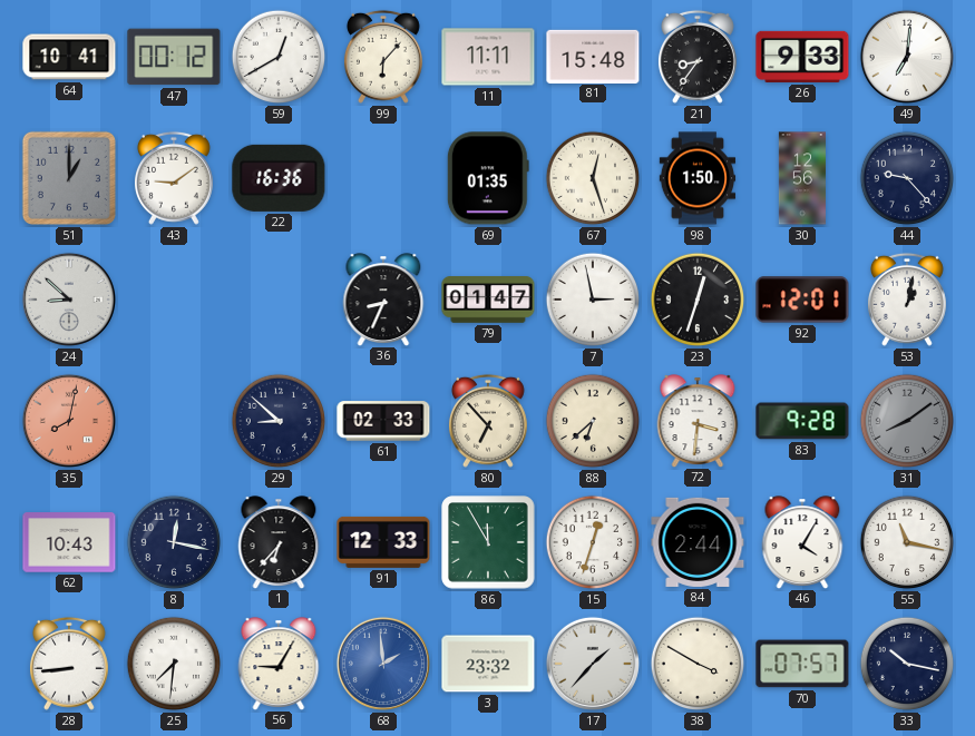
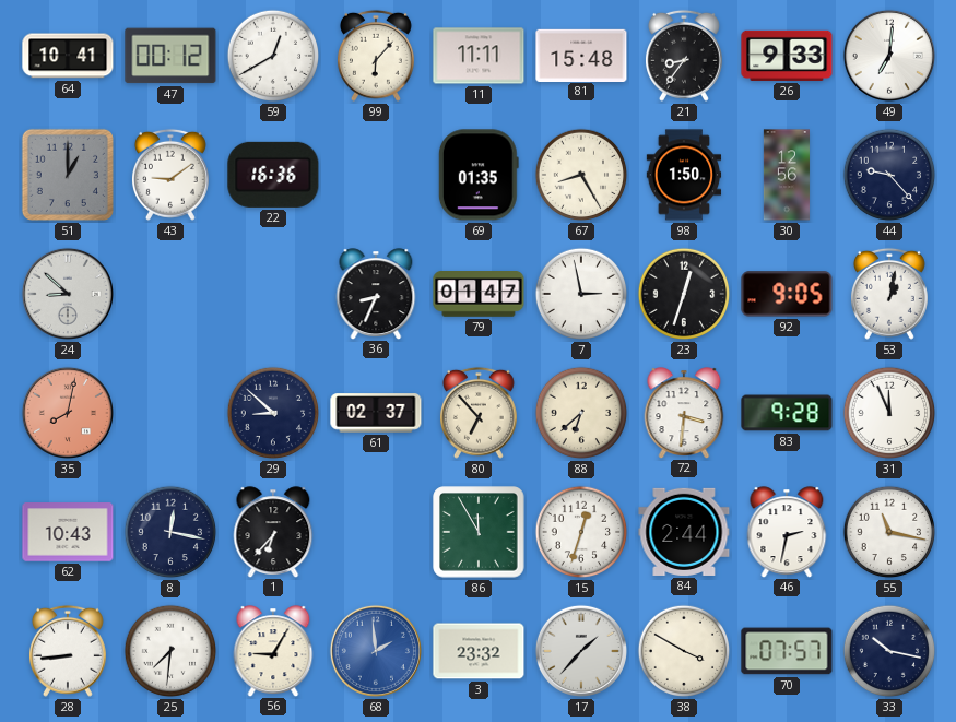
67: 12:27 -> 8:25 (581, 175)
92: 12:01 -> 9:05 (787, 294)
61: 02:33 -> 02:37 (376, 413)
31: 8:09 -> 11:56 (889, 413)
31 dial: grey -> white (889, 413)
91: 12:33 -> none (383, 542)
46: 4:05 -> 2:32 (787, 532)
